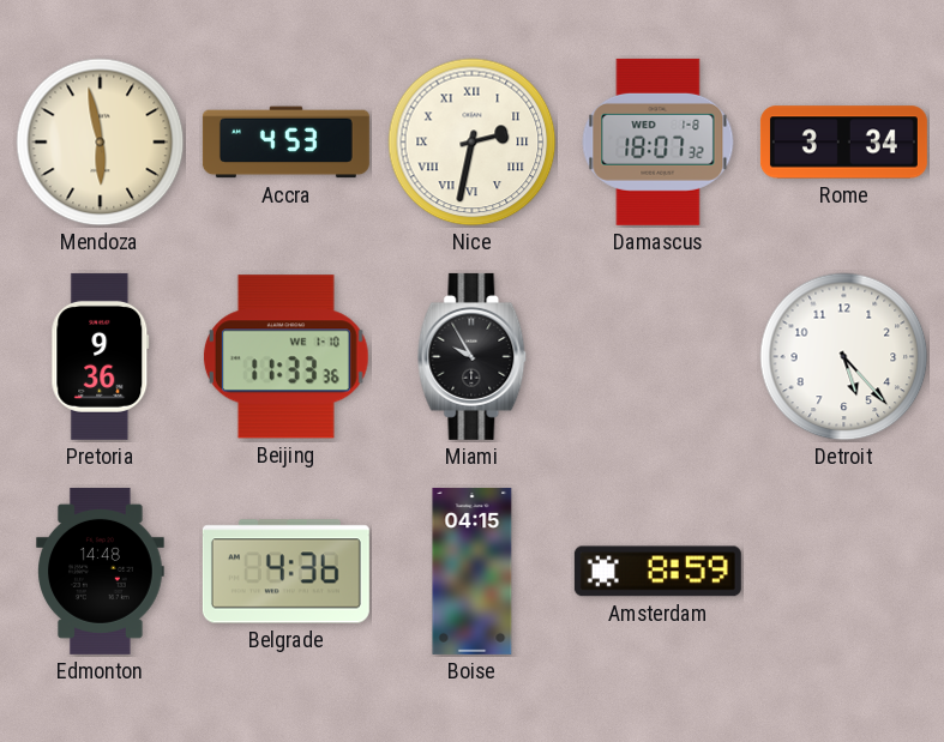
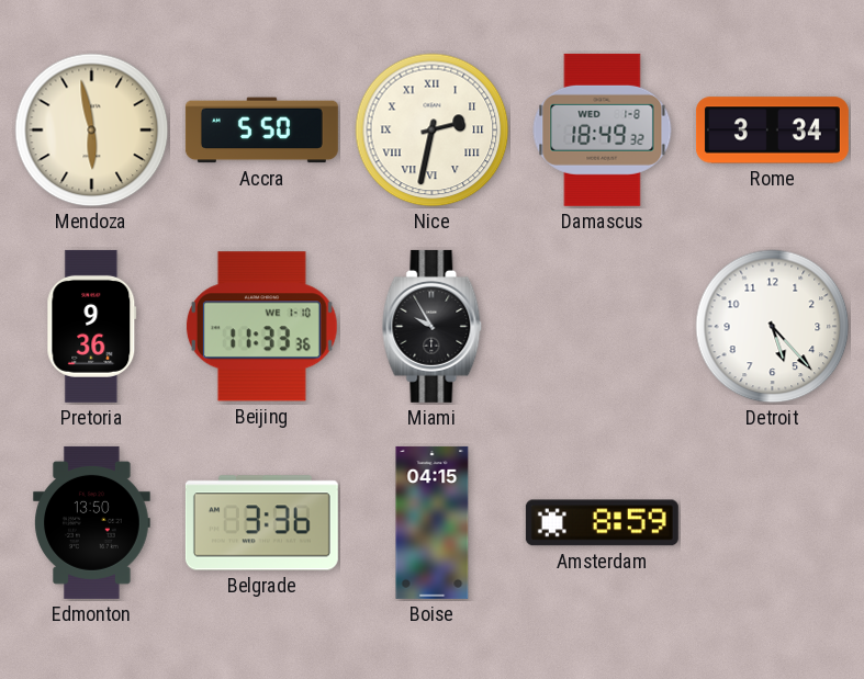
Accra: 4:53 -> 5:50 (261, 131)
Damascus: 18:07 -> 18:49 (603, 129)
Edmonton: 14:48 -> 13:50 (92, 522)
Belgrade: 4:36 -> 3:36 (261, 523)
